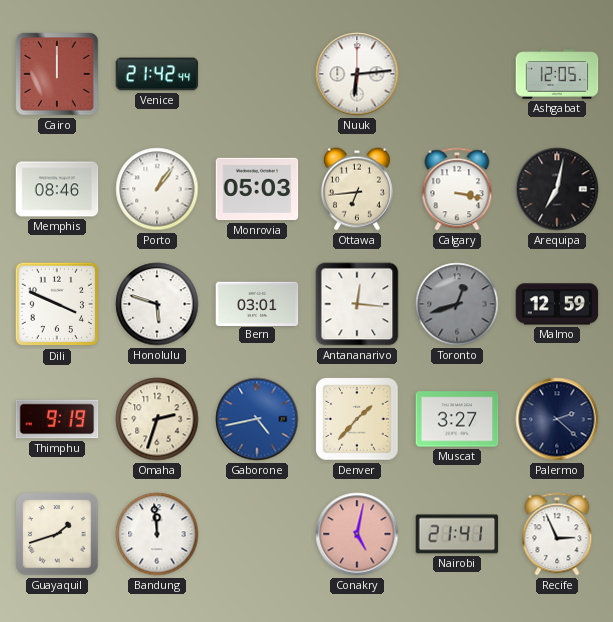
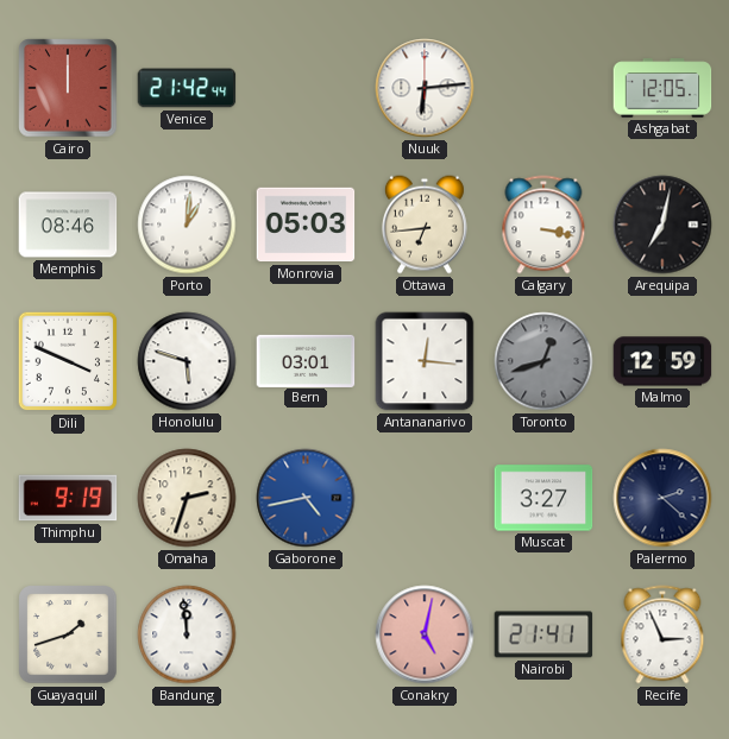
Porto: 1:06 -> 1:01 (187, 225)
Denver: 1:37 -> none (357, 419)
